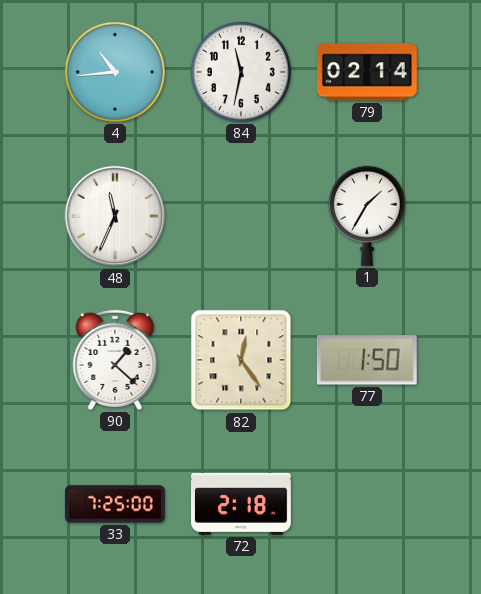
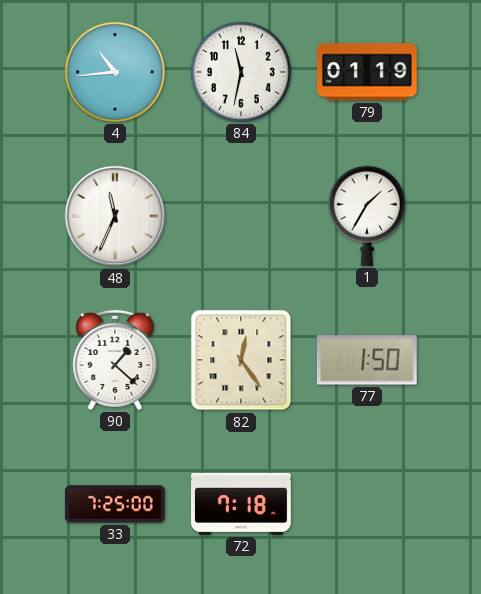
79: 02:14 -> 01:19 (367, 72)
72: 2:18 -> 7:18 (242, 504)
